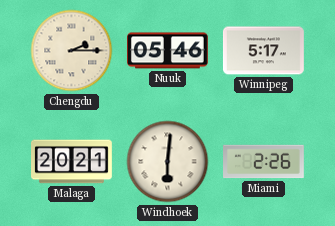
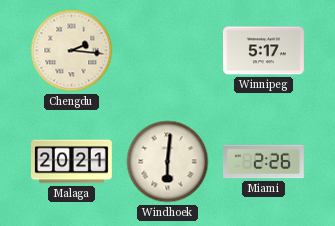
Chengdu: 2:15 -> 2:16 (72, 51)
Nuuk: 05:46 -> none (168, 51)
